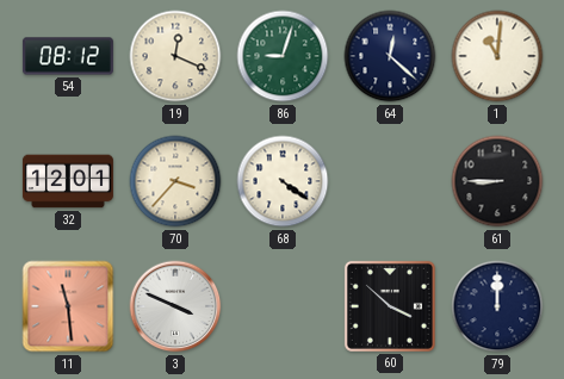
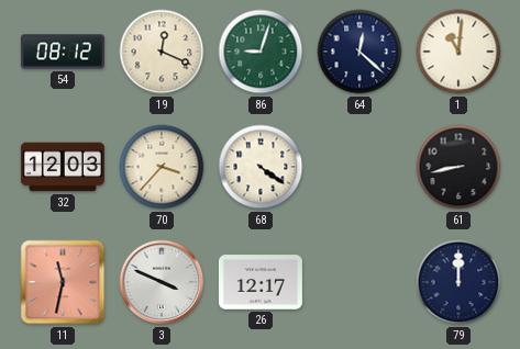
32: 12:01 -> 12:03 (63, 167)
61: 8:45 -> 8:43 (458, 167)
11: 11:29 -> 11:32 (63, 282)
26: none -> 12:17 (261, 282)
60: 3:52 -> none (390, 306)
